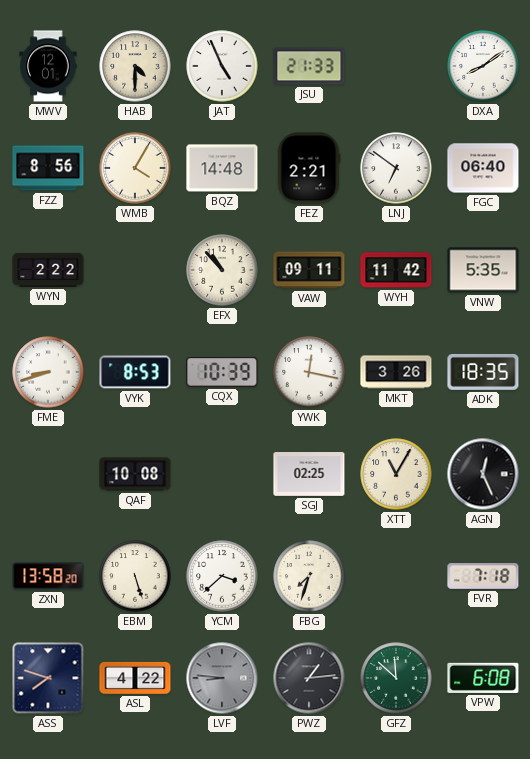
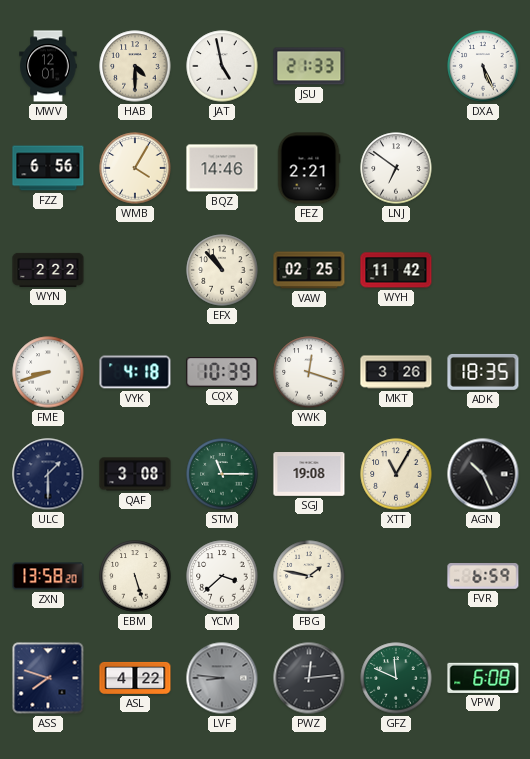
JAT: 4:56 -> 4:58 (222, 66)
DXA: 8:09 -> 5:26 (483, 66)
FZZ: 8:56 -> 6:56 (48, 168)
BQZ: 14:48 -> 14:46 (222, 168)
FGC: 06:40 -> none (483, 168)
VAW: 09:11 -> 02:25 (309, 270)
VNW: 5:35 -> none (483, 270)
VYK: 8:53 -> 4:18 (135, 372)
YWK: 12:17 -> 12:18 (309, 372)
ULC: none -> 1:30 (48, 474)
QAF: 10:08 -> 3:08 (135, 474)
STM: none -> 11:15 (222, 474)
SGJ: 02:25 -> 19:08 (309, 475)
AGN: 12:26 -> 10:26 (483, 474)
FBG: 7:33 -> 1:47 (309, 576)
FVR: 7:18 -> 6:59 (483, 577)
PWZ: 1:14 -> 12:14 (309, 678)
GFZ: 11:52 -> 11:49 (396, 678)
